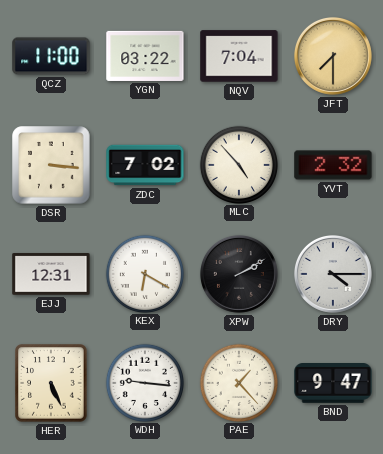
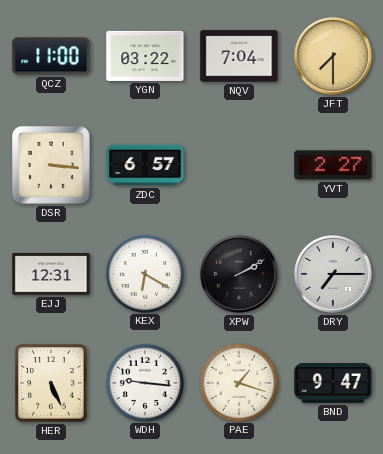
ZDC: 7:02 -> 6:57 (145, 165)
MLC: 4:53 -> none (238, 164)
YVT: 2:32 -> 2:27 (333, 165)
DRY: 4:15 -> 7:15 (333, 274)
PAE: 1:23 -> 1:18 (238, 382)
